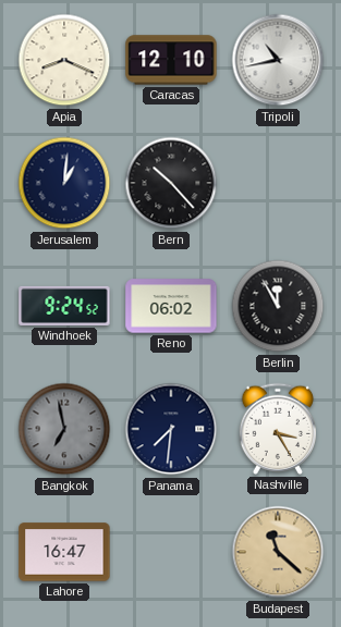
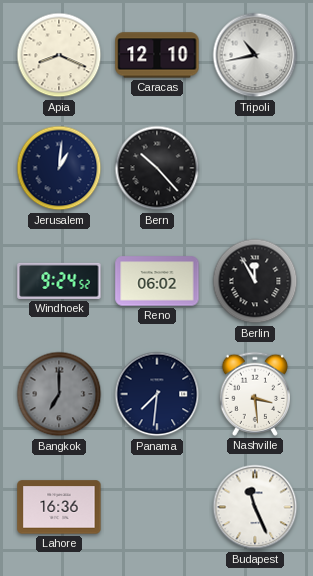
Bangkok: 6:58 -> 7:00 (59, 394)
Nashville: 3:25 -> 3:29 (254, 394)
Lahore: 16:47 -> 16:36 (59, 507)
Budapest: 11:22 -> 11:26 (255, 507)
Budapest dial: champagne -> white (255, 507)
